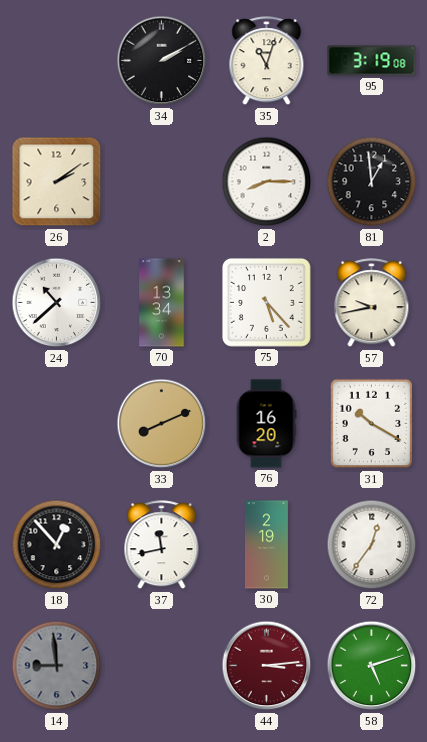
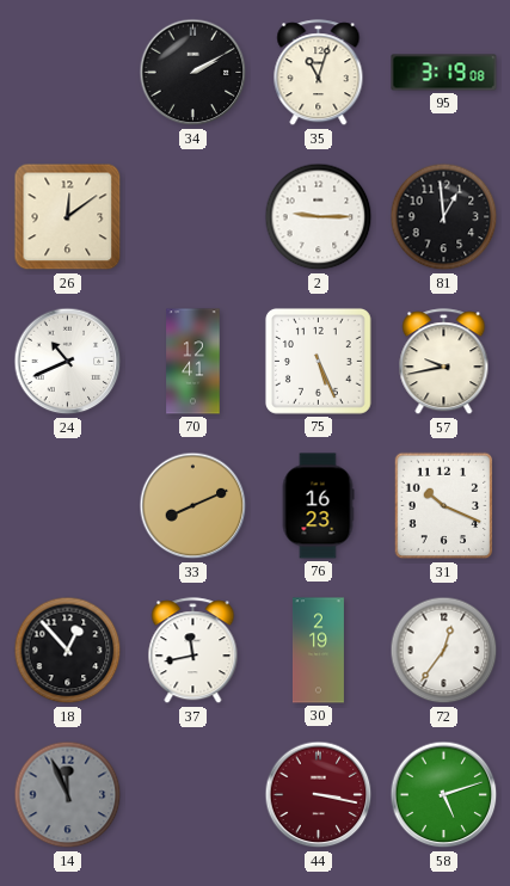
26: 2:09 -> 12:09 (68, 217)
2: 8:15 -> 9:15 (319, 217)
24: 10:38 -> 10:41 (68, 362)
70: 13:34 -> 12:41 (193, 362)
75: 5:23 -> 5:26 (318, 361)
76: 16:20 -> 16:23 (318, 506)
31: 10:20 -> 10:19 (444, 506)
14: 8:59 -> 11:56 (68, 795)
44: 3:14 -> 3:17 (319, 795)
